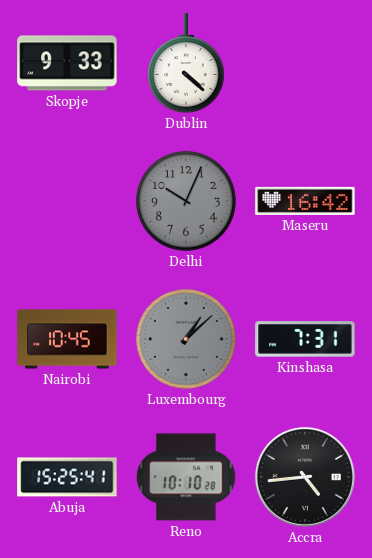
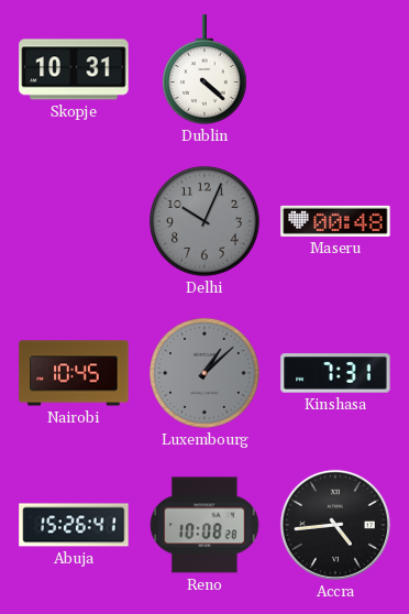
Skopje: 9:33 -> 10:31 (74, 69)
Maseru: 16:42 -> 00:48 (335, 221)
Abuja: 15:25 -> 15:26 (74, 525)
Reno: 10:10 -> 10:08 (204, 525)
